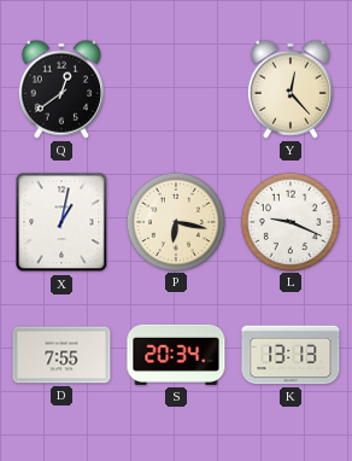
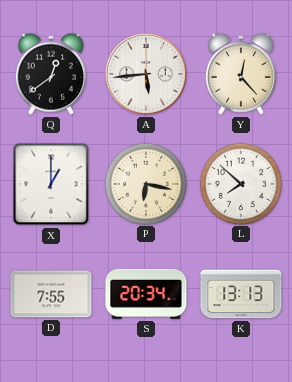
A: none -> 5:44 (146, 74)
X: 1:02 -> 1:00 (51, 184)
L: 9:19 -> 7:52 (240, 183)
